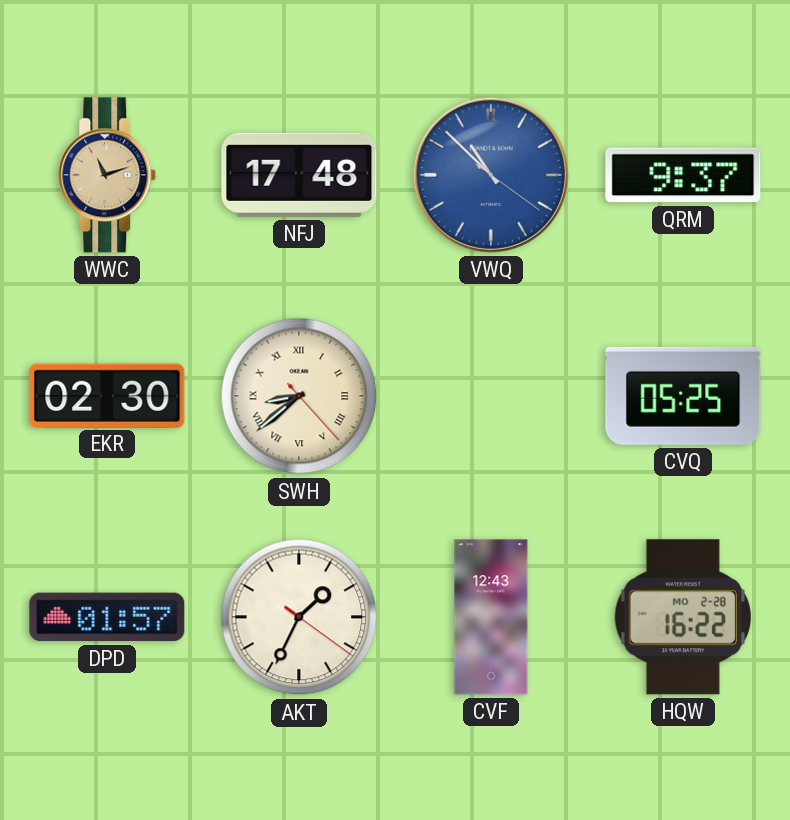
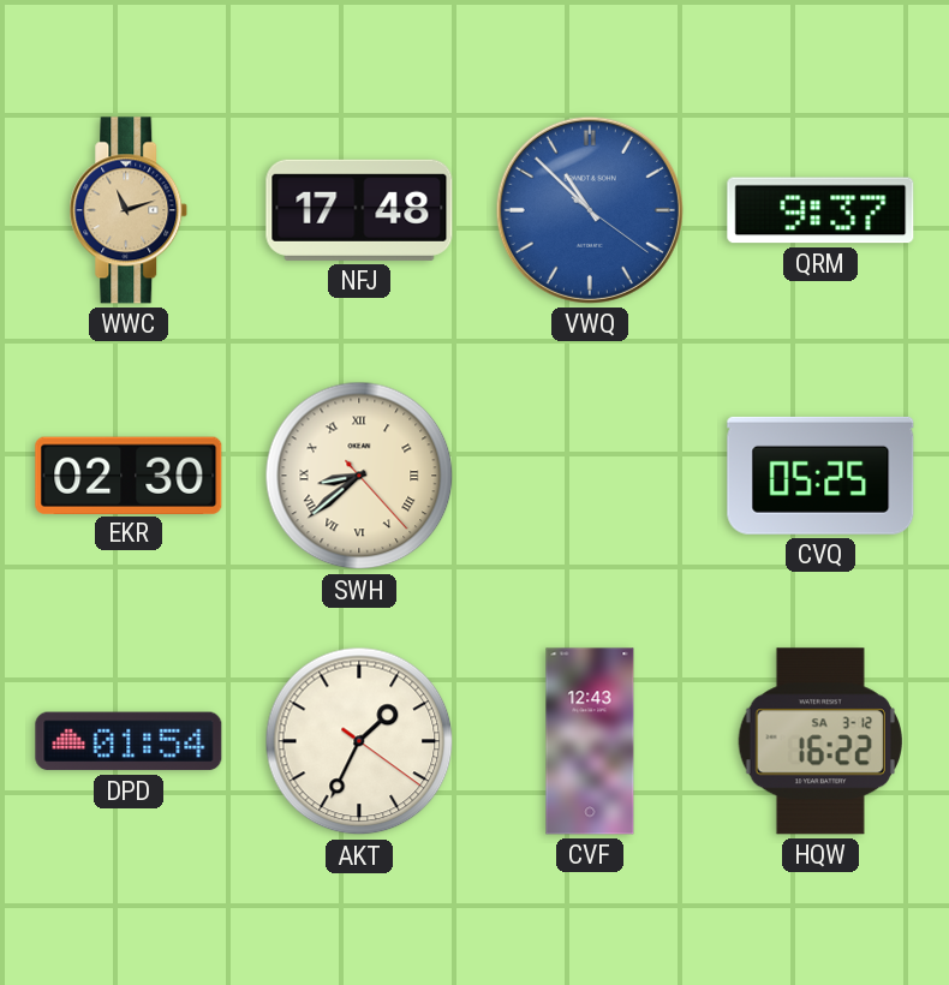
DPD: 01:57 -> 01:54 (129, 741)
HQW date: MO 2-28 -> SA 3-12 (820, 741)
